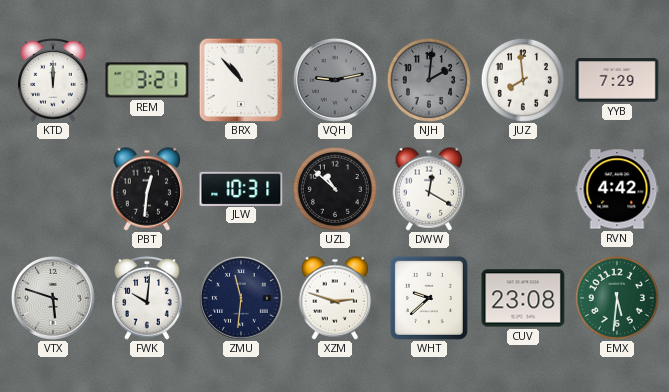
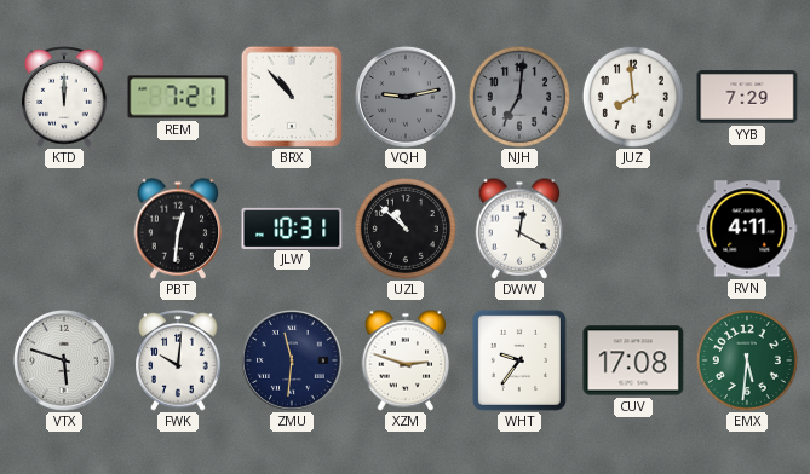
REM: 3:21 -> 7:21 (178, 97)
NJH: 2:01 -> 7:01 (519, 97)
RVN: 4:42 -> 4:11 (747, 229)
WHT: 9:38 -> 9:36 (519, 360)
CUV: 23:08 -> 17:08 (633, 360)
